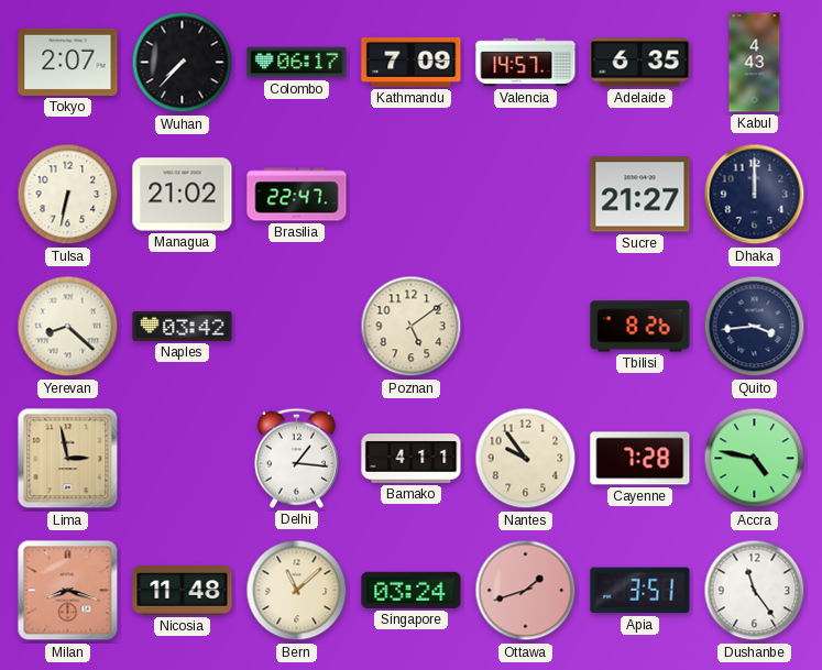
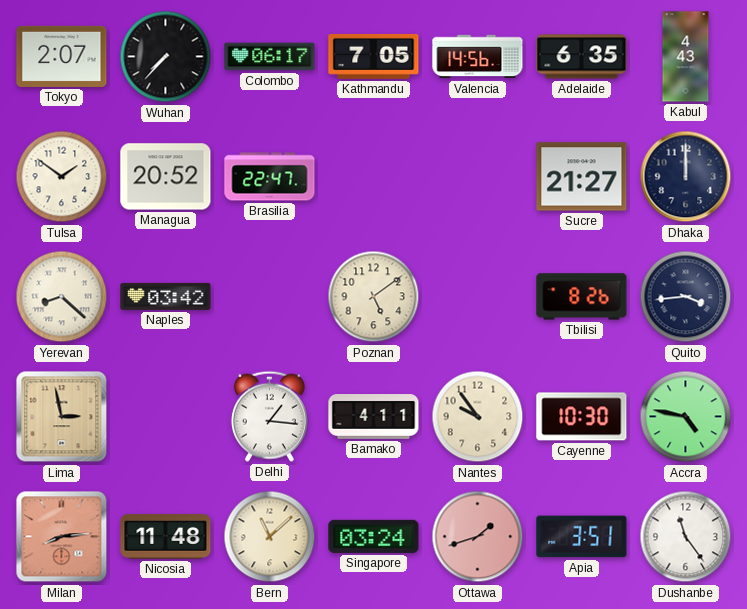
Kathmandu: 7:09 -> 7:05 (374, 56)
Valencia: 14:57 -> 14:56 (478, 57)
Tulsa: 6:32 -> 1:51 (62, 177)
Managua: 21:02 -> 20:52 (166, 177)
Cayenne: 7:28 -> 10:30 (582, 417)
Milan: 8:18 -> 8:14 (62, 537)
